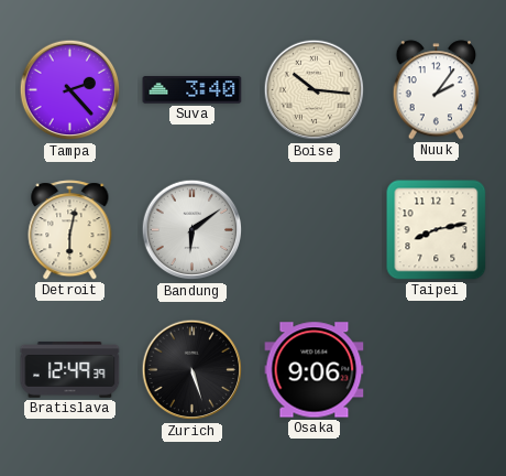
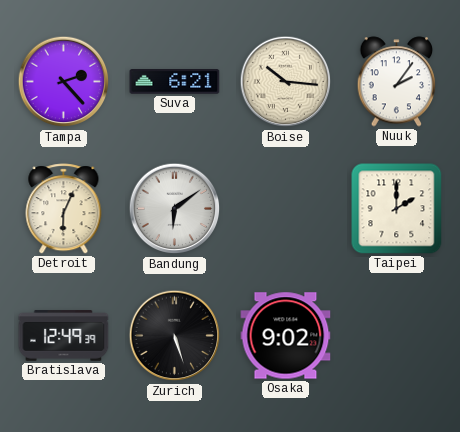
Suva: 3:40 -> 6:21 (175, 82)
Detroit: 6:02 -> 6:04 (64, 209)
Taipei: 8:13 -> 2:00 (397, 209)
Osaka: 9:06 -> 9:02 (286, 336)
